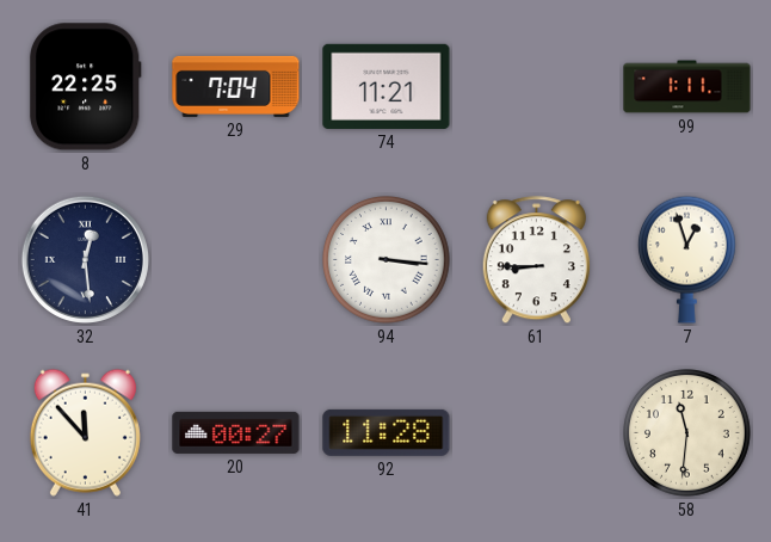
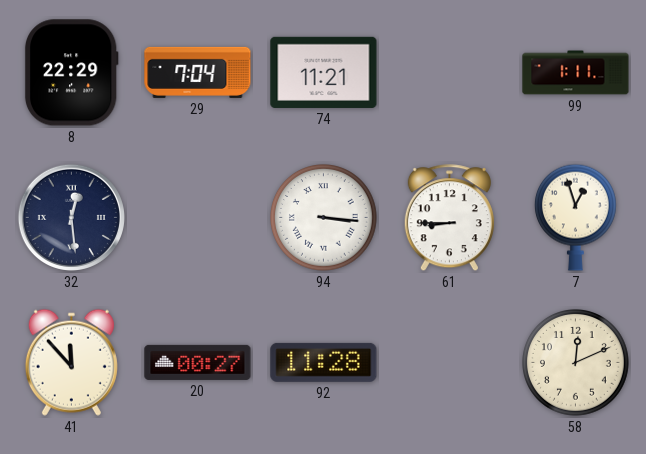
8: 22:25 -> 22:29 (71, 73)
58: 11:31 -> 12:11 (576, 363)
